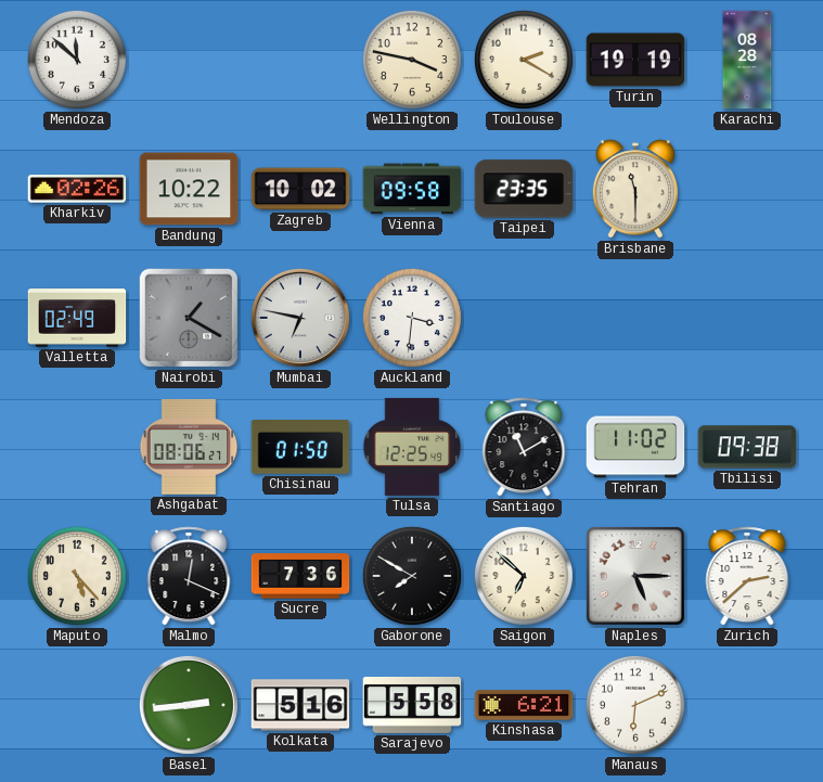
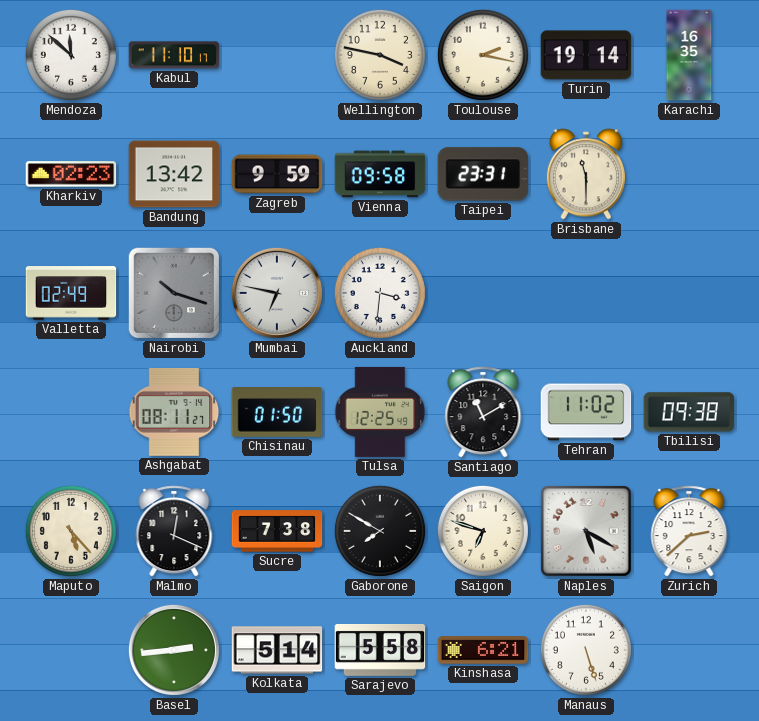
Kabul: none -> 11:10 (174, 55)
Toulouse: 2:20 -> 2:17 (483, 55)
Turin: 19:19 -> 19:14 (586, 55)
Karachi: 08:28 -> 16:35 (689, 55)
Kharkiv: 02:26 -> 02:23 (71, 174)
Bandung: 10:22 -> 13:42 (174, 174)
Zagreb: 10:02 -> 9:59 (277, 174)
Taipei: 23:35 -> 23:31 (483, 174)
Nairobi: 1:20 -> 10:18 (174, 293)
Ashgabat: 08:06 -> 08:11 (174, 413)
Sucre: 7:36 -> 7:38 (277, 531)
Saigon: 6:52 -> 6:48 (483, 531)
Naples: 5:15 -> 5:20 (587, 532)
Kolkata: 5:16 -> 5:14 (277, 650)
Manaus: 6:11 -> 5:27 (586, 650)
